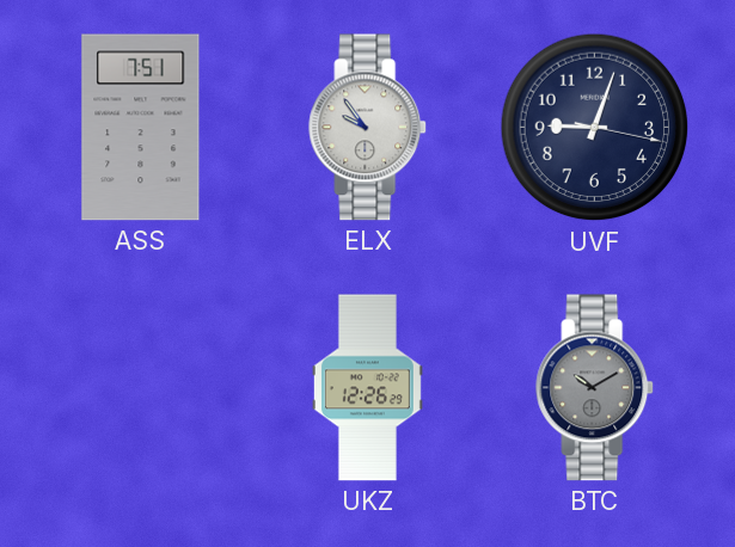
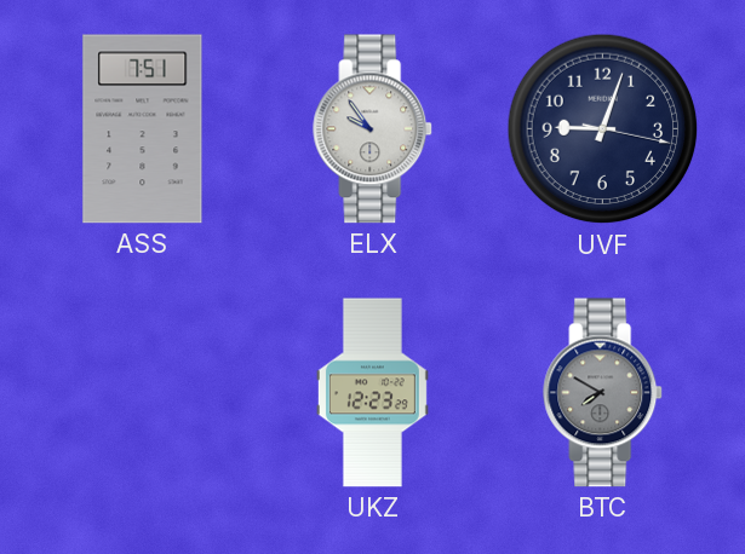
UKZ: 12:26 -> 12:23 (372, 393)
BTC: 10:10 -> 7:50 (603, 393)
